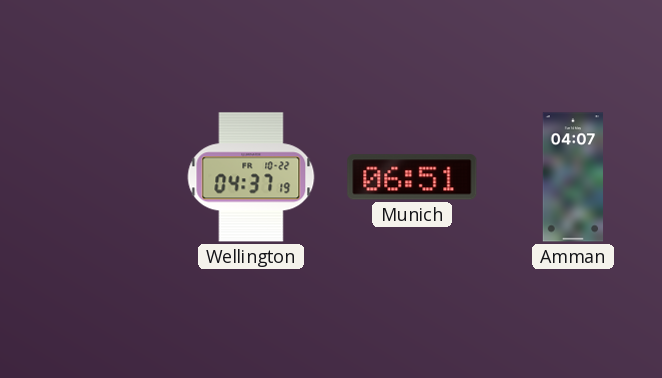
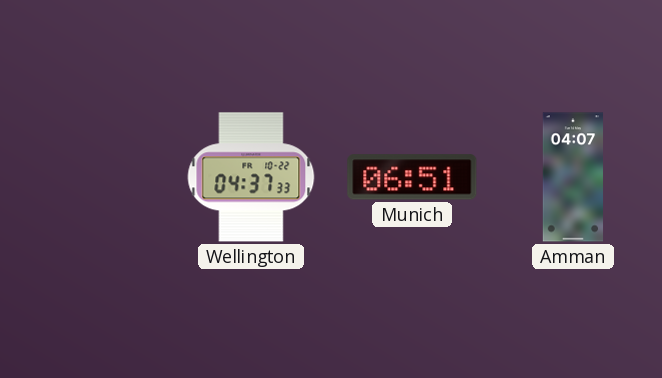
Wellington: 04:37:19 -> 04:37:33 (251, 177)
